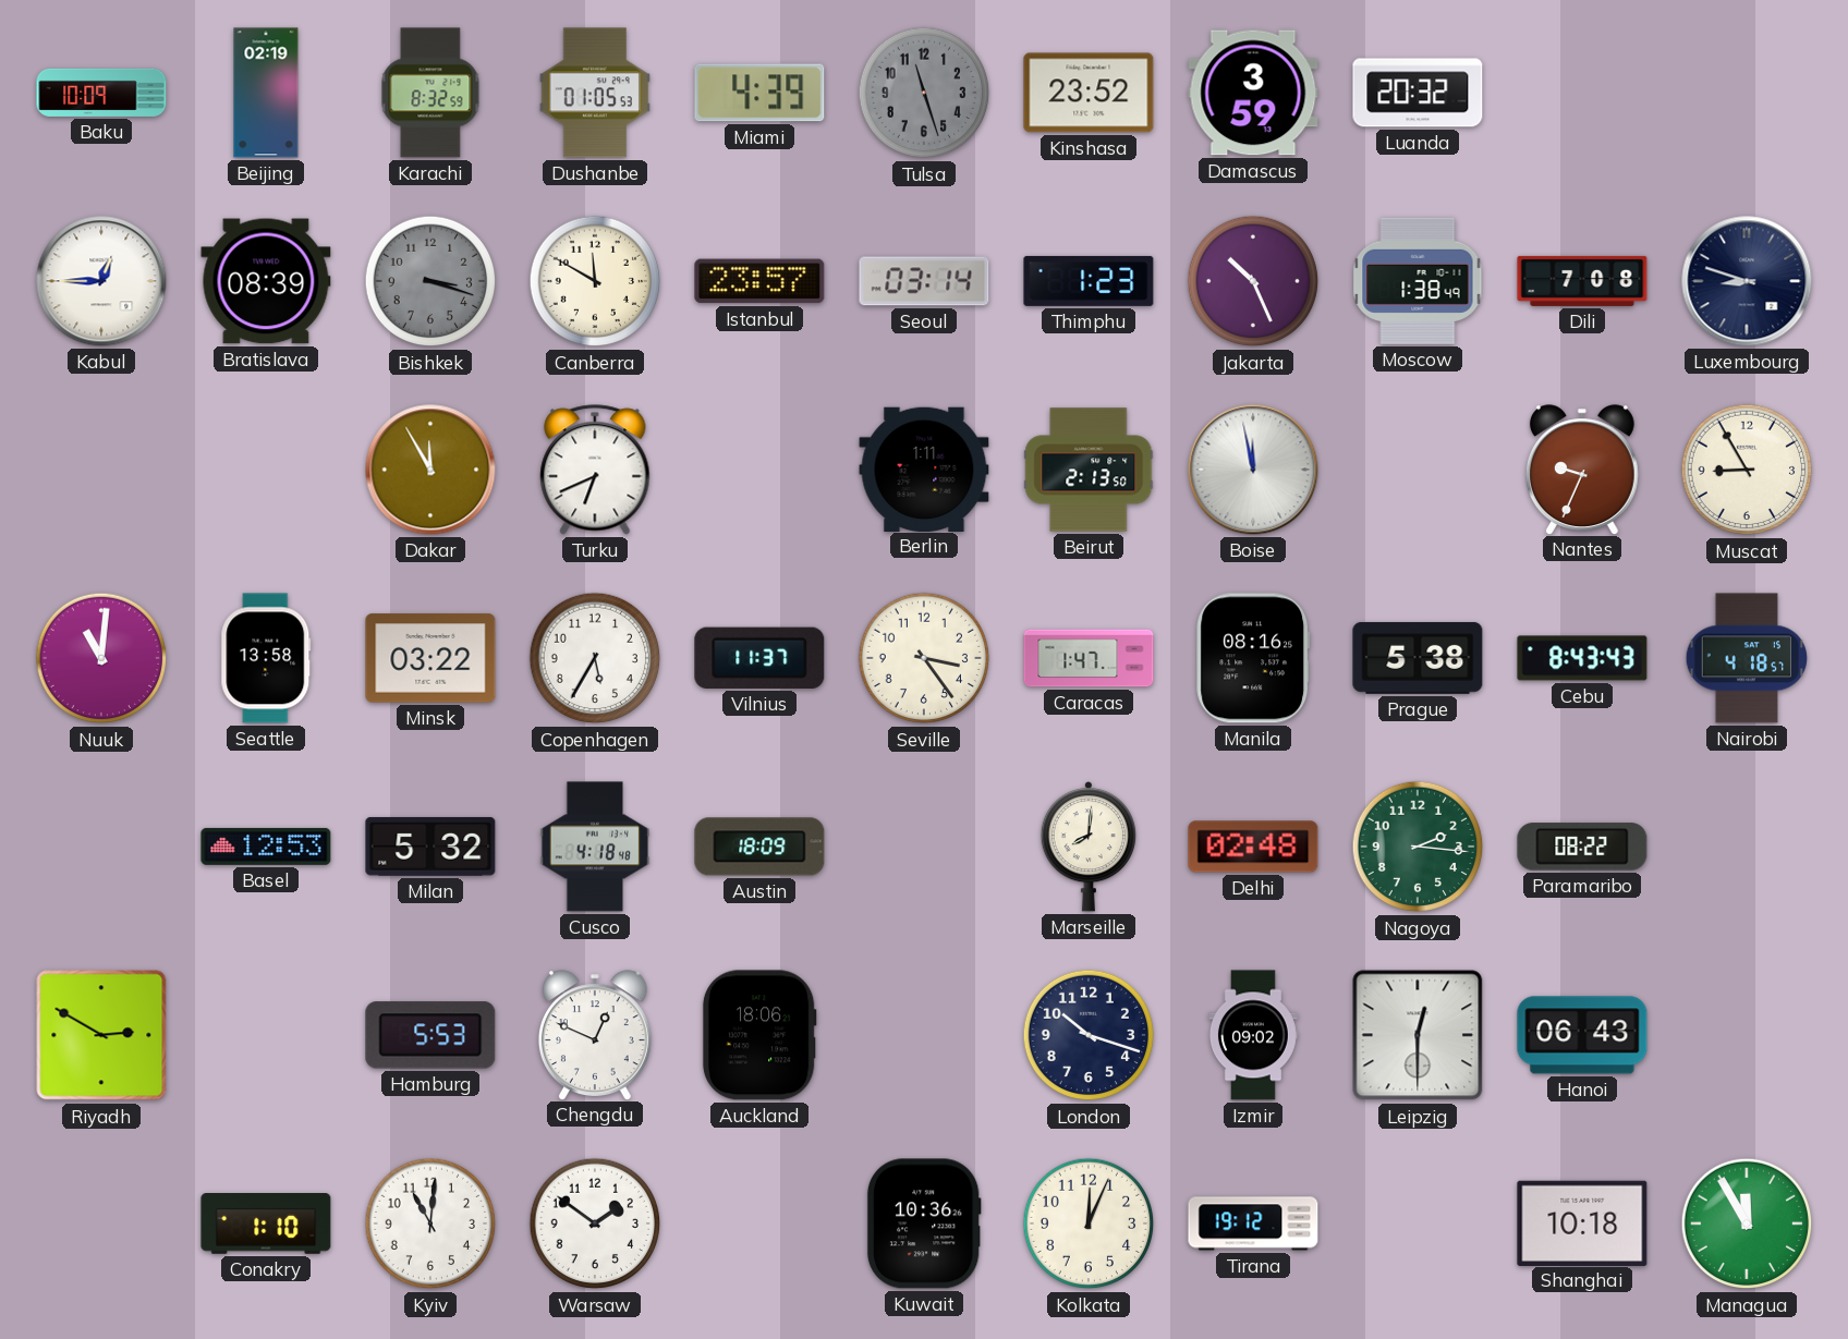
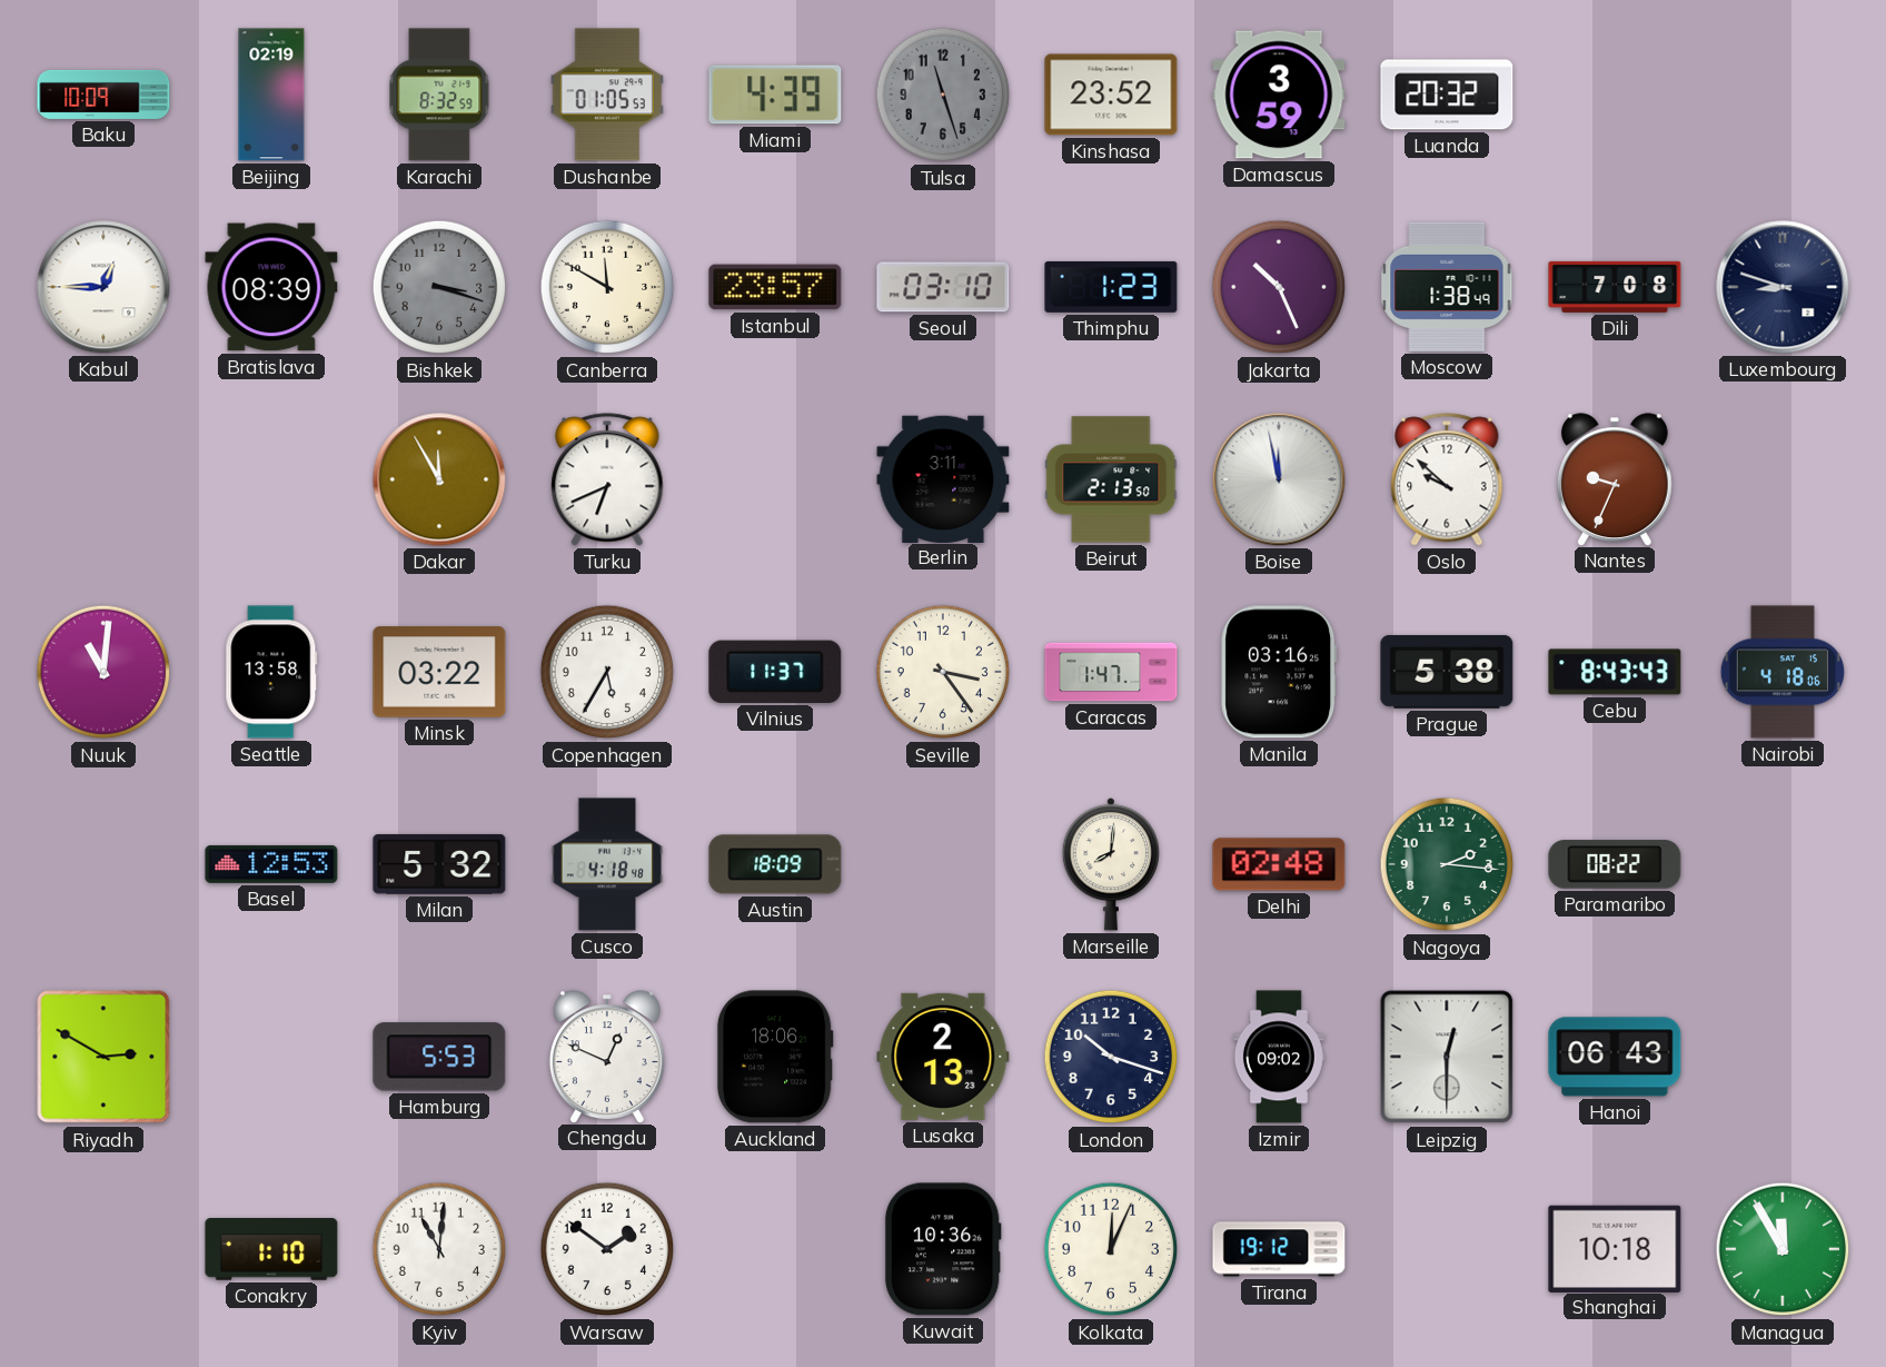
Seoul: 03:14 -> 03:10 (943, 287)
Berlin: 1:11 -> 3:11 (943, 478)
Oslo: none -> 9:52 (1447, 479)
Muscat: 8:55 -> none (1747, 470)
Manila: 08:16 -> 03:16 (1279, 672)
Nairobi: 4:18:57 -> 4:18:06 (1783, 672)
Lusaka: none -> 2:13 (943, 1057)
